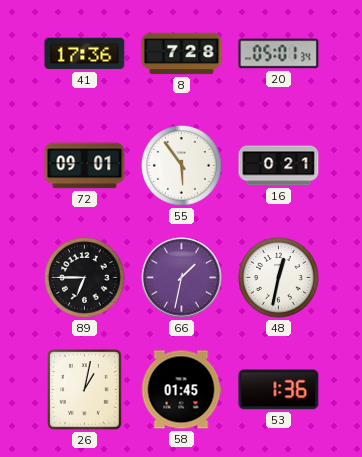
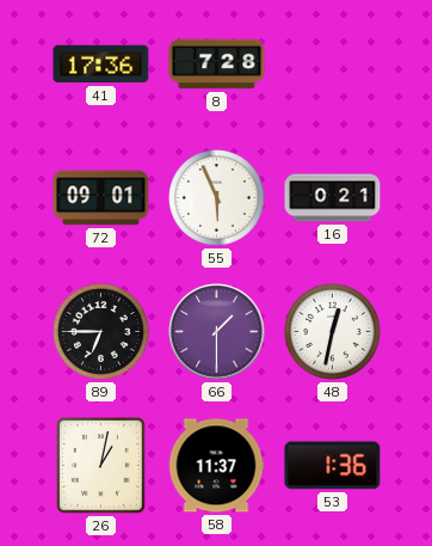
20: 05:01 -> none (279, 54)
55: 5:54 -> 5:56 (217, 198)
66: 1:32 -> 1:30 (217, 332)
58: 01:45 -> 11:37 (216, 466)
